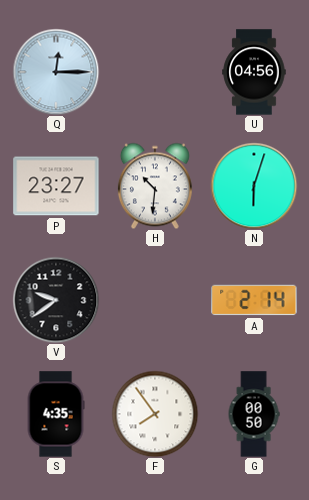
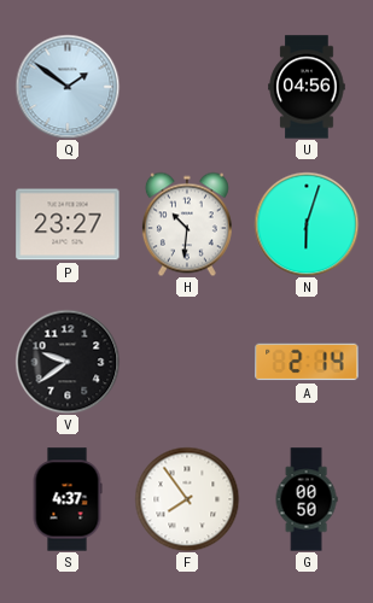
Q: 12:15 -> 1:51 (68, 87)
S: 4:35 -> 4:37 (68, 499)
